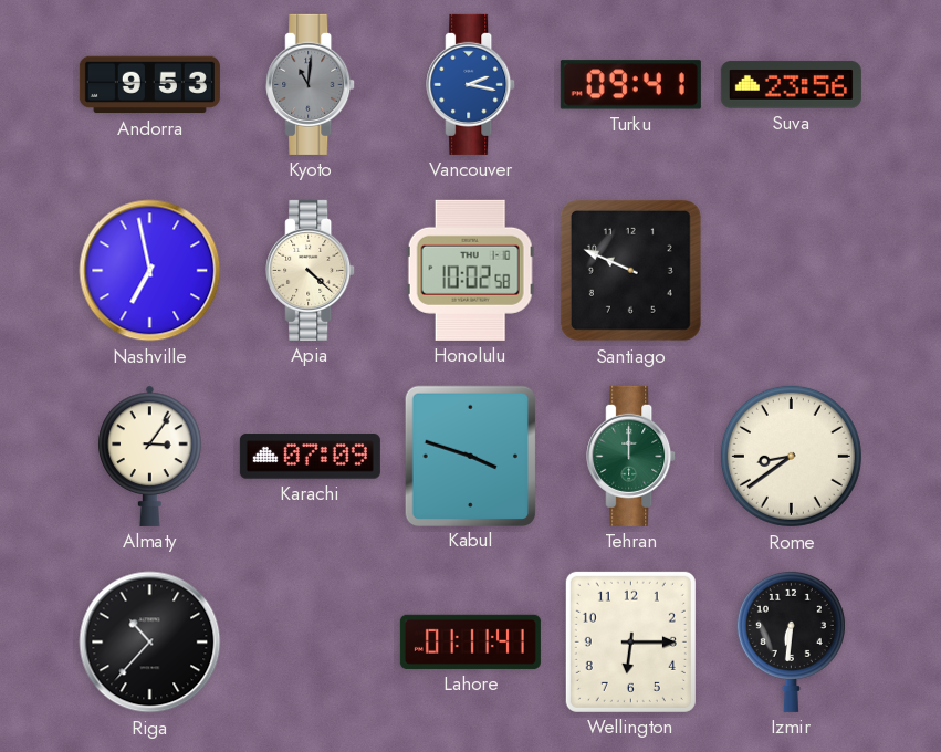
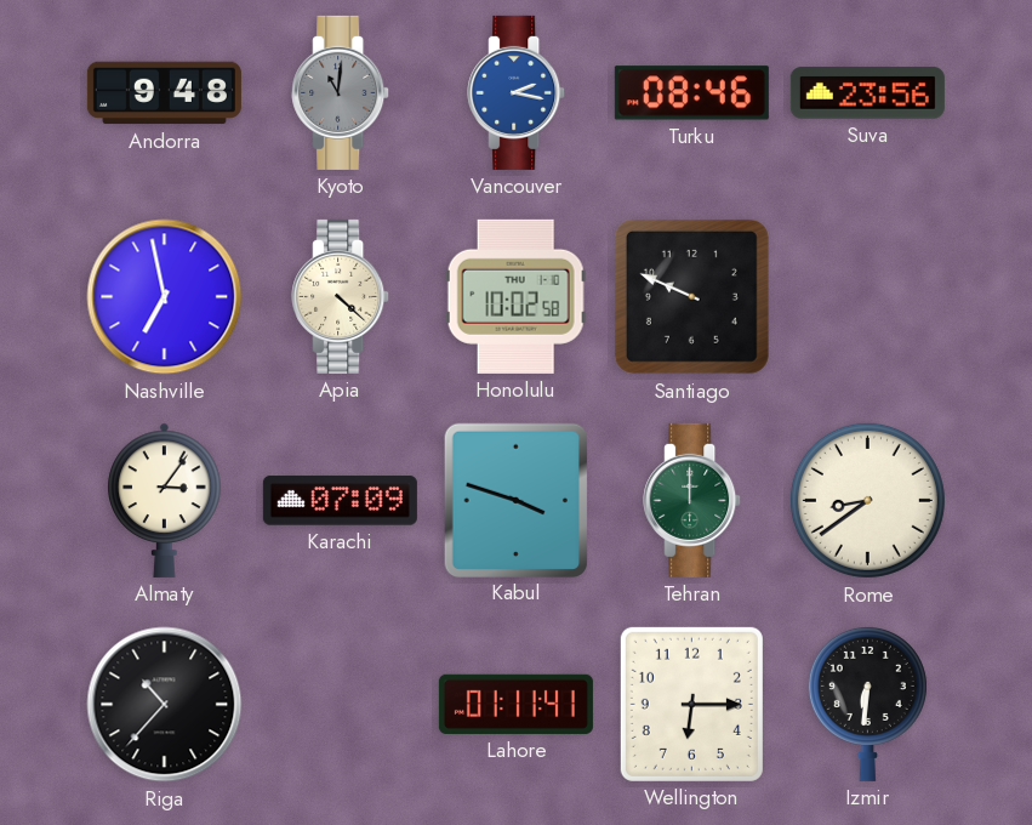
Andorra: 9:53 -> 9:48 (164, 93)
Turku: 09:41 -> 08:46 (691, 93)
